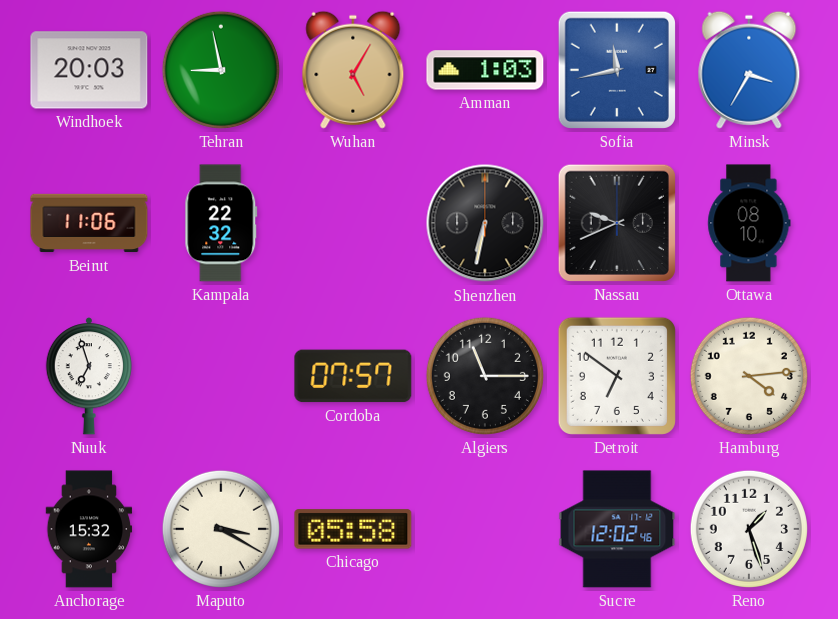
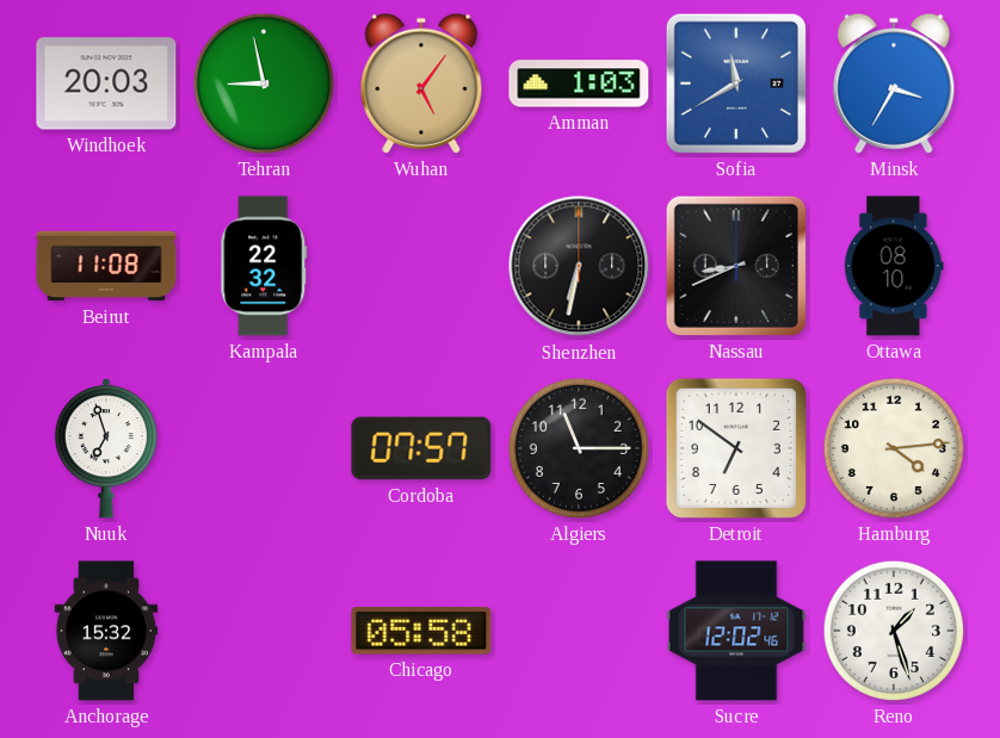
Wuhan: 5:05 -> 5:06 (421, 83)
Sofia: 11:43 -> 11:40 (736, 83)
Beirut: 11:06 -> 11:08 (106, 266)
Nassau: 9:41 -> 8:41 (736, 266)
Maputo: 3:20 -> none (221, 529)
